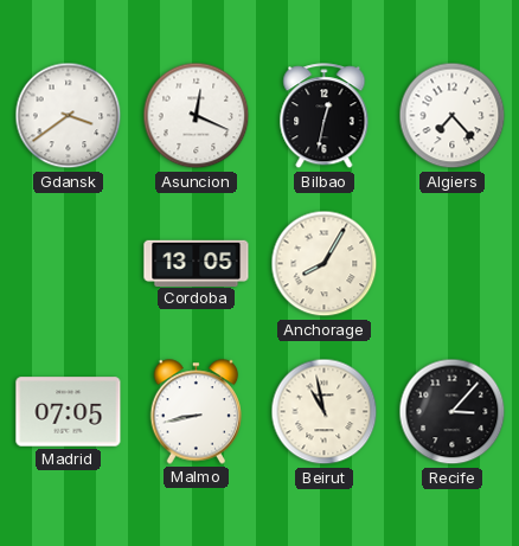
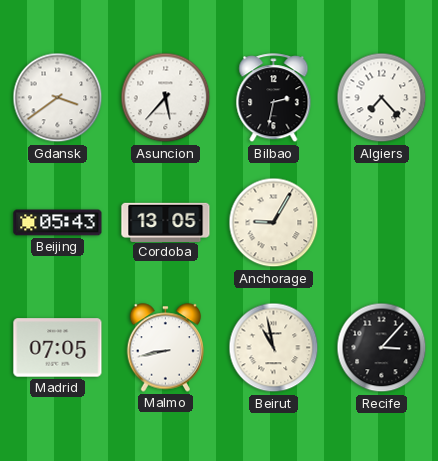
Asuncion: 12:19 -> 5:37 (166, 98)
Bilbao: 12:32 -> 2:32 (274, 98)
Beijing: none -> 05:43 (58, 223)
Anchorage: 8:05 -> 9:05 (274, 223)
